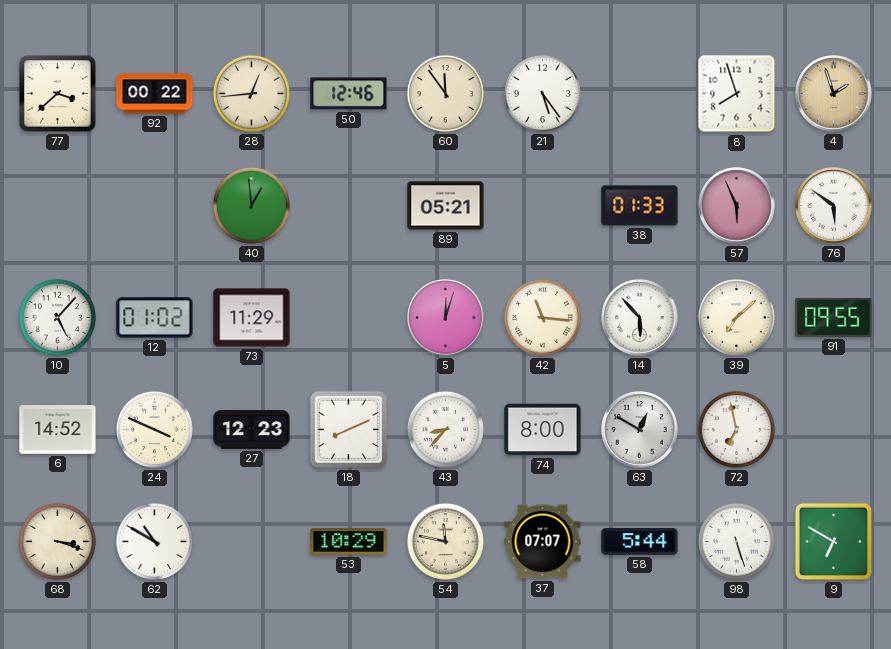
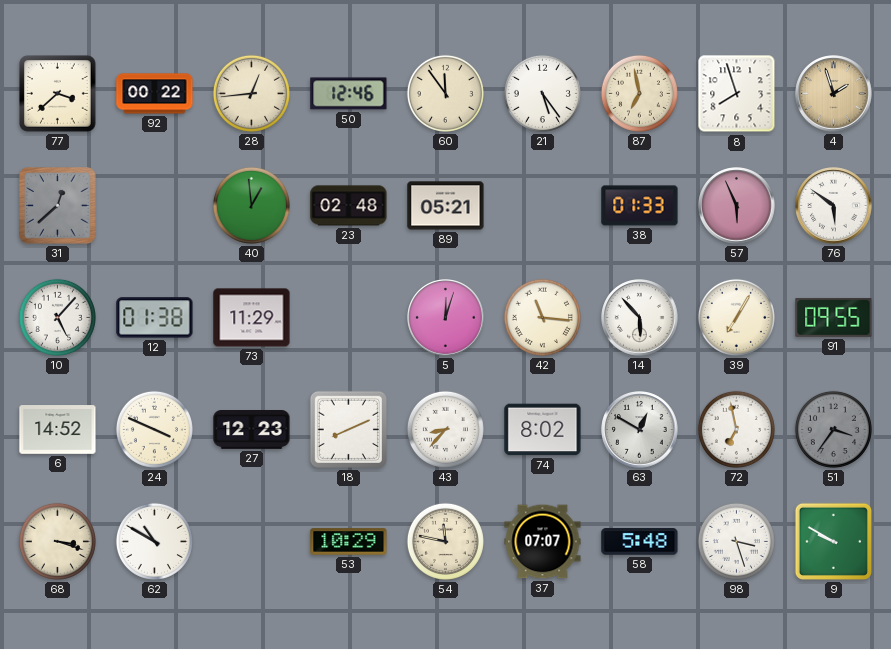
87: none -> 6:58 (639, 93)
31: none -> 12:38 (58, 206)
23: none -> 02:48 (349, 206)
12: 01:02 -> 01:38 (155, 318)
39: 7:08 -> 7:05 (736, 317)
74: 8:00 -> 8:02 (543, 430)
51: none -> 3:36 (833, 429)
58: 5:44 -> 5:48 (640, 542)
98: 5:27 -> 3:27 (736, 541)
9: 6:50 -> 9:50 (833, 541)
